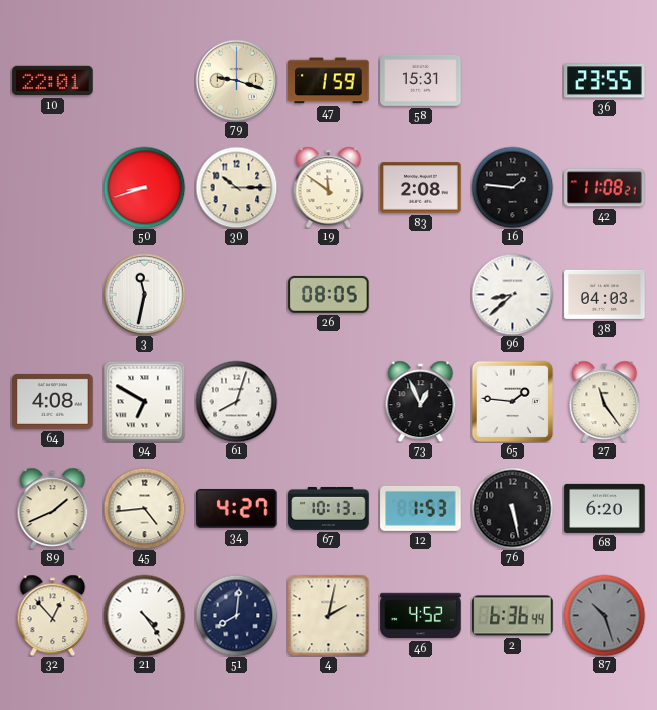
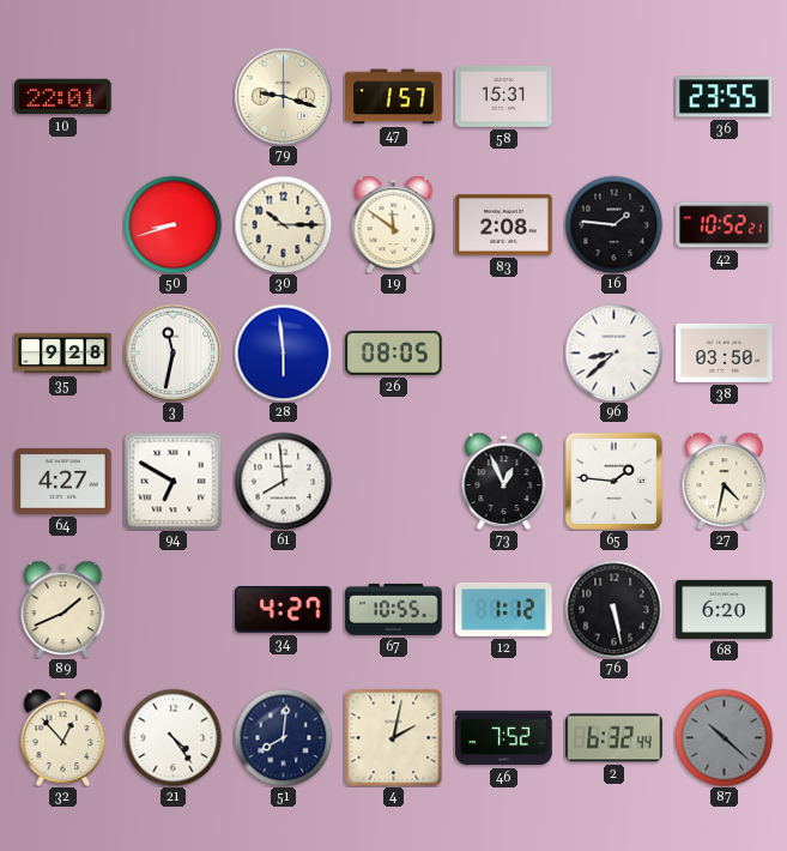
47: 1:59 -> 1:57 (394, 97)
42: 11:08 -> 10:52 (725, 225)
35: none -> 9:28 (63, 354)
28: none -> 5:59 (283, 352)
38: 04:03 -> 03:50 (725, 352)
64: 4:08 -> 4:27 (63, 481)
61: 8:03 -> 7:59 (283, 481)
27: 11:24 -> 4:32 (725, 481)
45: 4:44 -> none (144, 508)
67: 10:13 -> 10:55 (394, 610)
12: 1:53 -> 1:12 (504, 609)
46: 4:52 -> 7:52 (504, 738)
2: 6:36 -> 6:32 (615, 738)
87: 10:27 -> 10:22 (724, 737)
